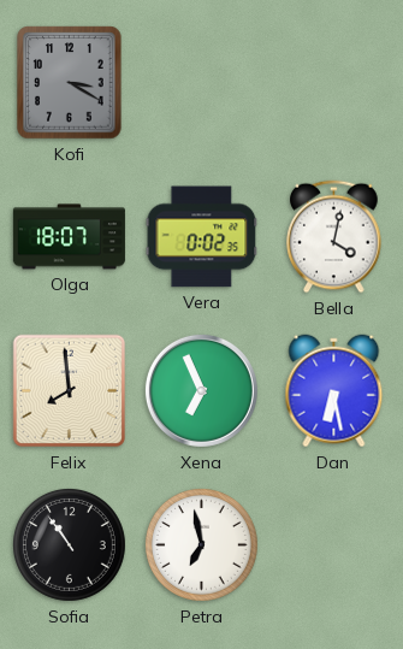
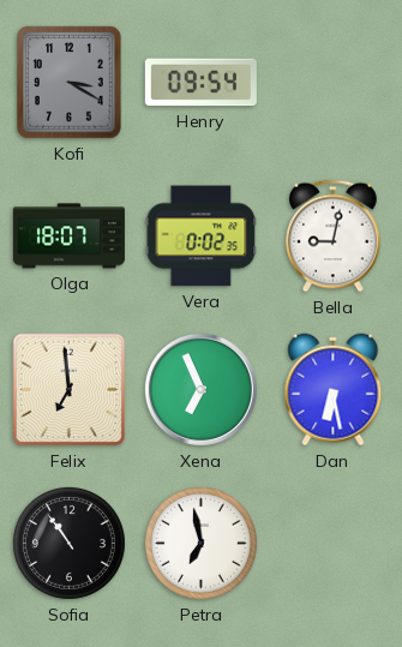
Henry: none -> 09:54 (200, 83)
Bella: 4:02 -> 9:02 (334, 236)
Felix: 7:59 -> 6:59 (70, 390)
